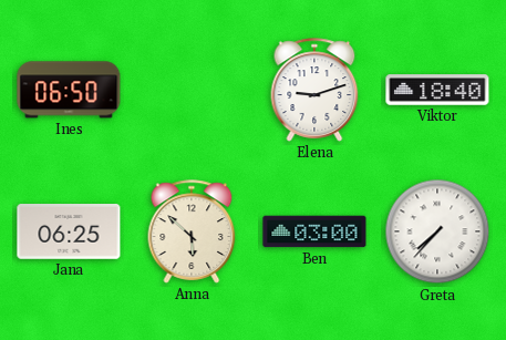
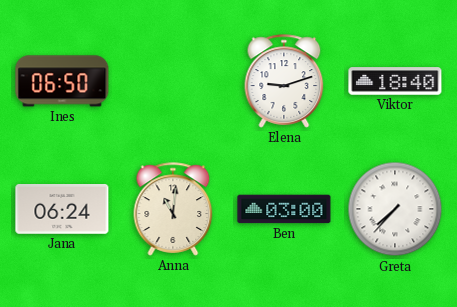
Jana: 06:25 -> 06:24 (62, 210)
Anna: 5:52 -> 11:01 (173, 209)
